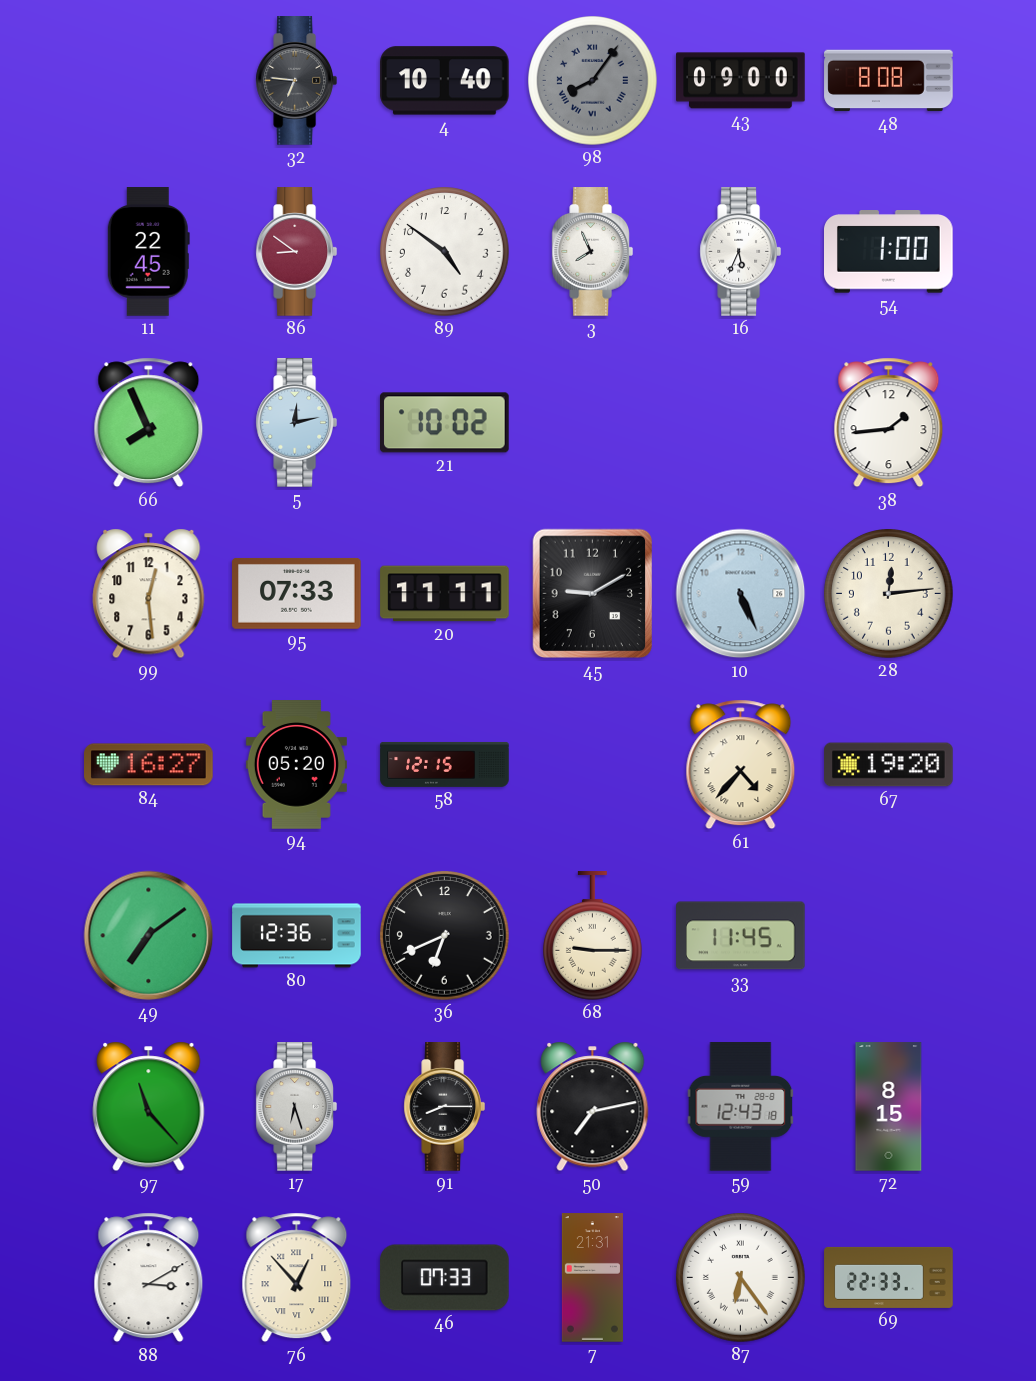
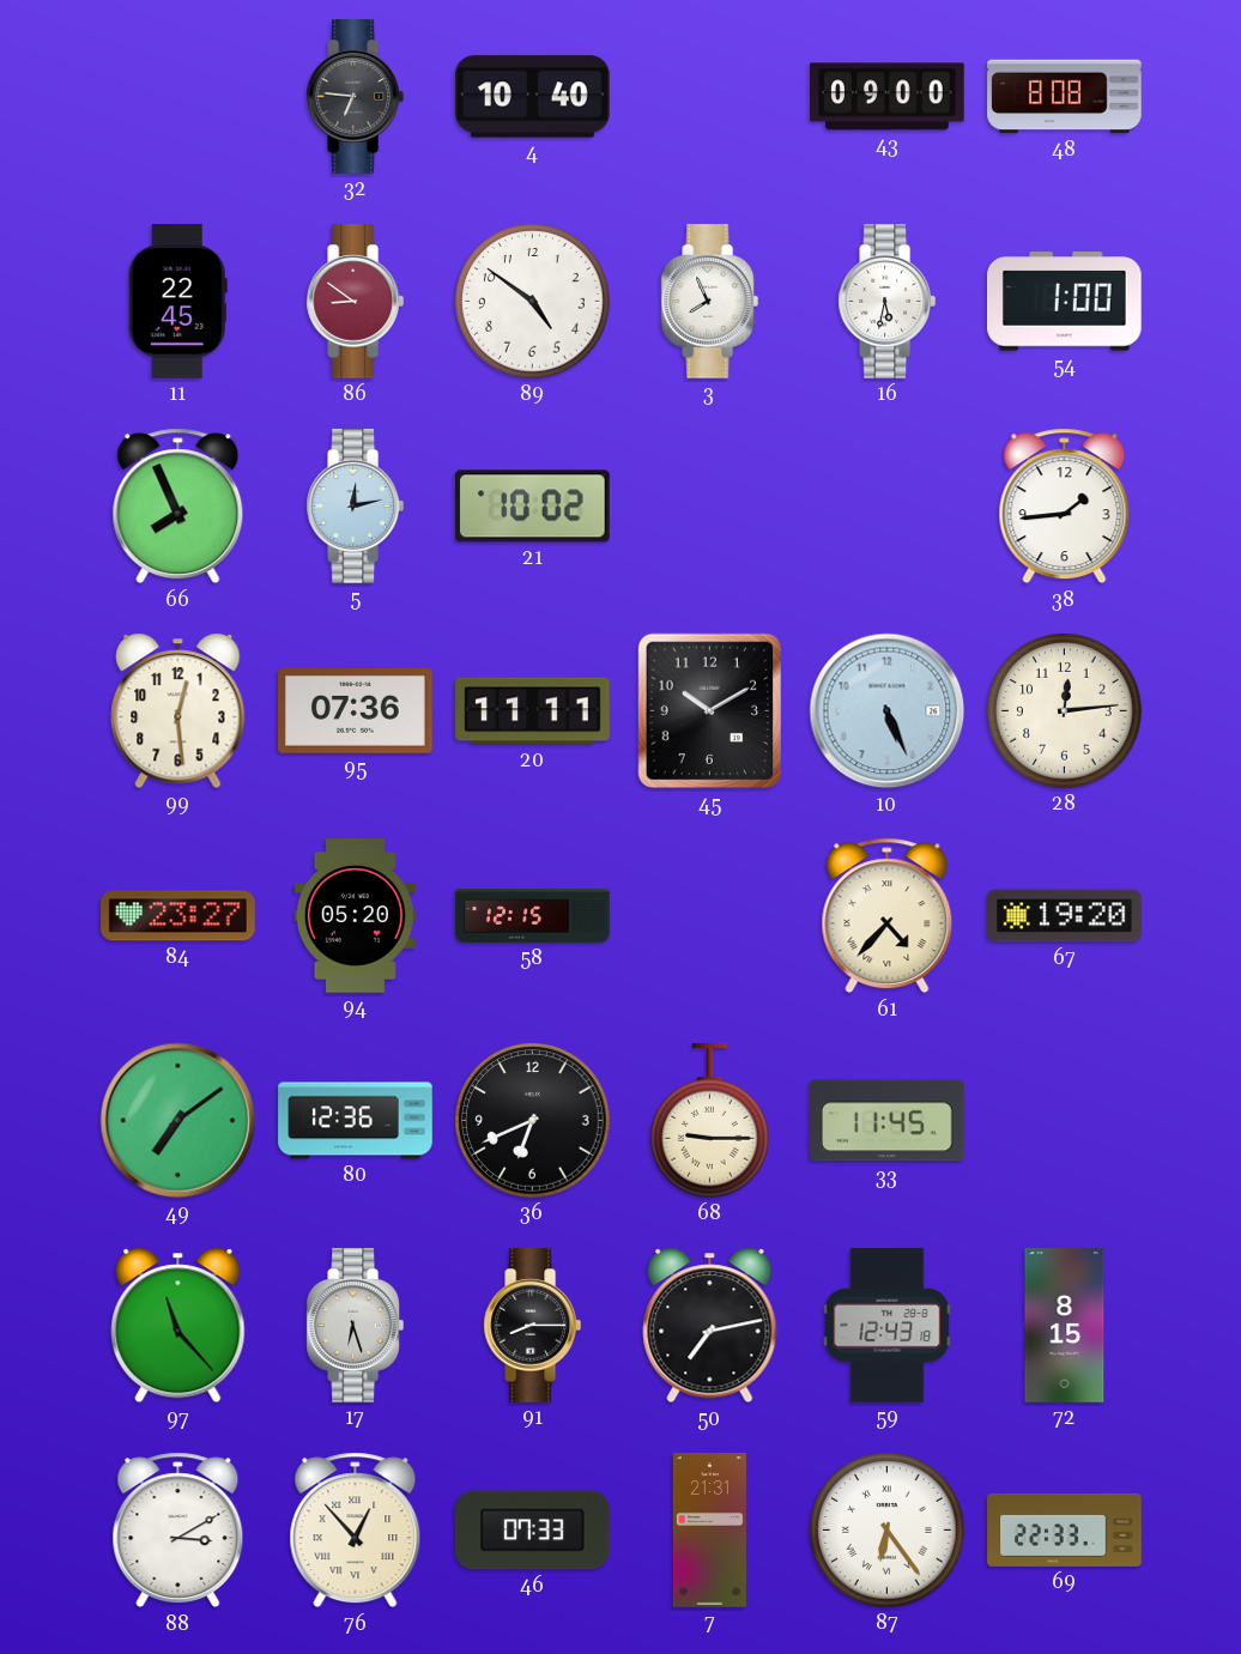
98: 8:06 -> none (593, 81)
16: 5:34 -> 5:32 (886, 302)
95: 07:33 -> 07:36 (356, 710)
45: 9:10 -> 10:10 (709, 711)
84: 16:27 -> 23:27 (178, 916)
